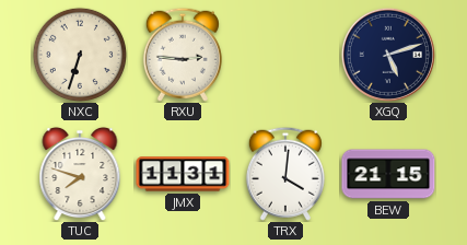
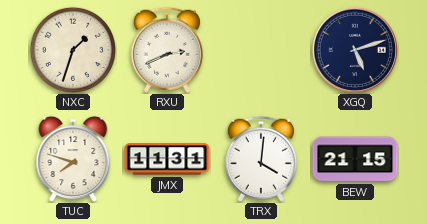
NXC: 6:33 -> 1:33 (72, 49)
RXU: 2:46 -> 2:41 (167, 50)
